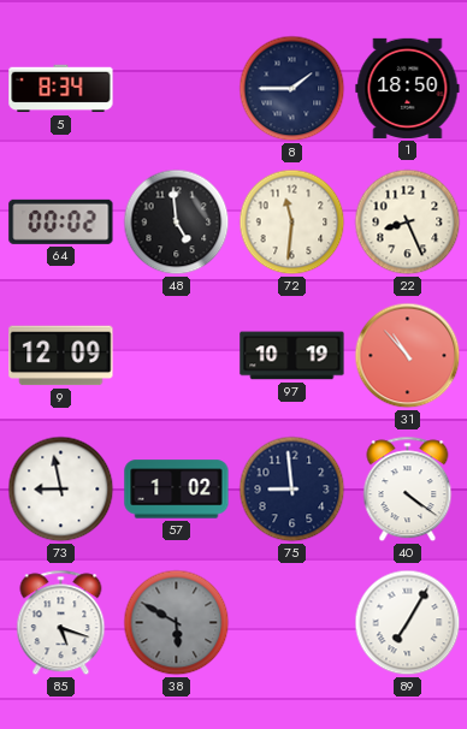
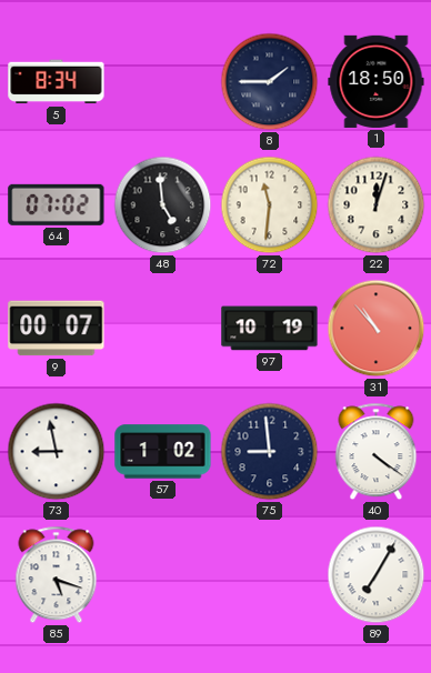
64: 00:02 -> 07:02 (57, 204)
22: 8:26 -> 12:03 (377, 205)
9: 12:09 -> 00:07 (57, 329)
38: 5:50 -> none (177, 623)
